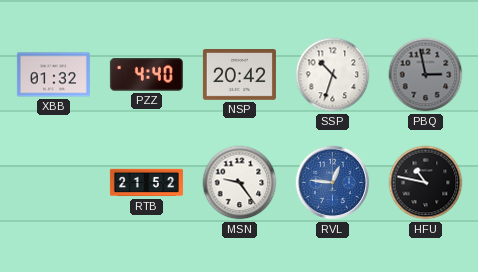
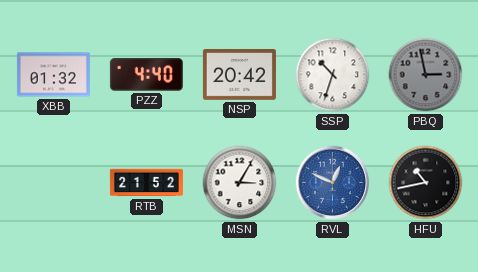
MSN: 9:24 -> 3:05 (240, 183)
RVL: 12:46 -> 12:49 (333, 183)
HFU: 10:47 -> 10:43 (426, 183)
